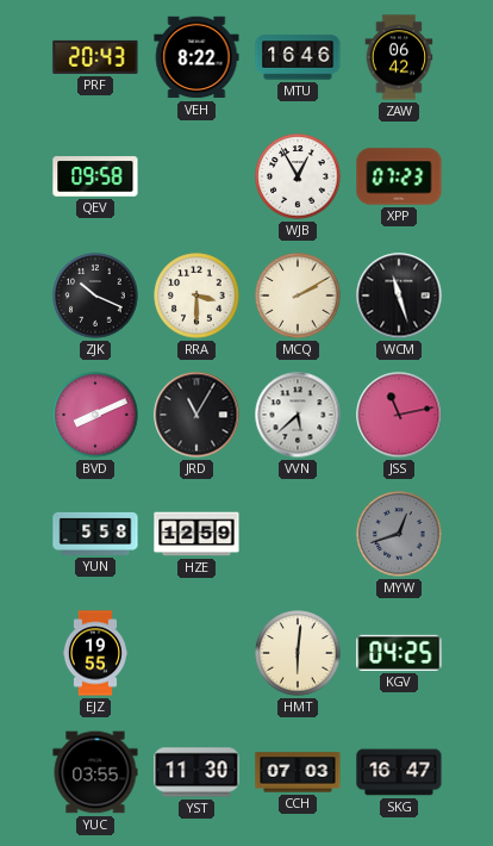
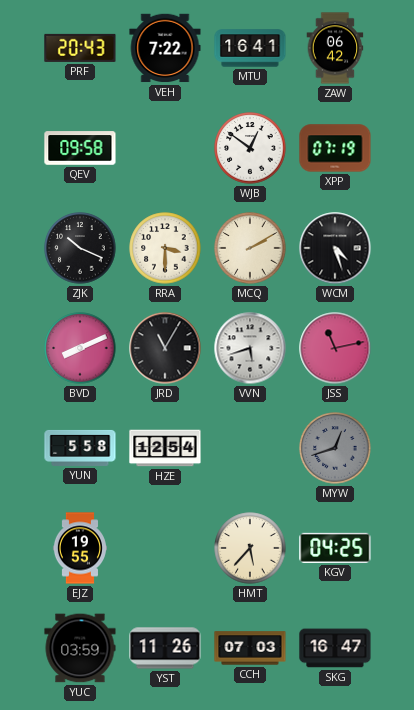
VEH: 8:22 -> 7:22 (165, 48)
MTU: 16:46 -> 16:41 (250, 48)
WJB: 12:55 -> 12:51 (250, 148)
XPP: 07:23 -> 07:19 (335, 148)
WCM: 11:27 -> 4:27 (335, 248)
VVN: 5:38 -> 5:42 (250, 348)
HZE: 12:59 -> 12:54 (165, 448)
HMT: 6:01 -> 5:37 (250, 548)
YUC: 03:55 -> 03:59 (80, 648)
YST: 11:30 -> 11:26 (165, 648)
